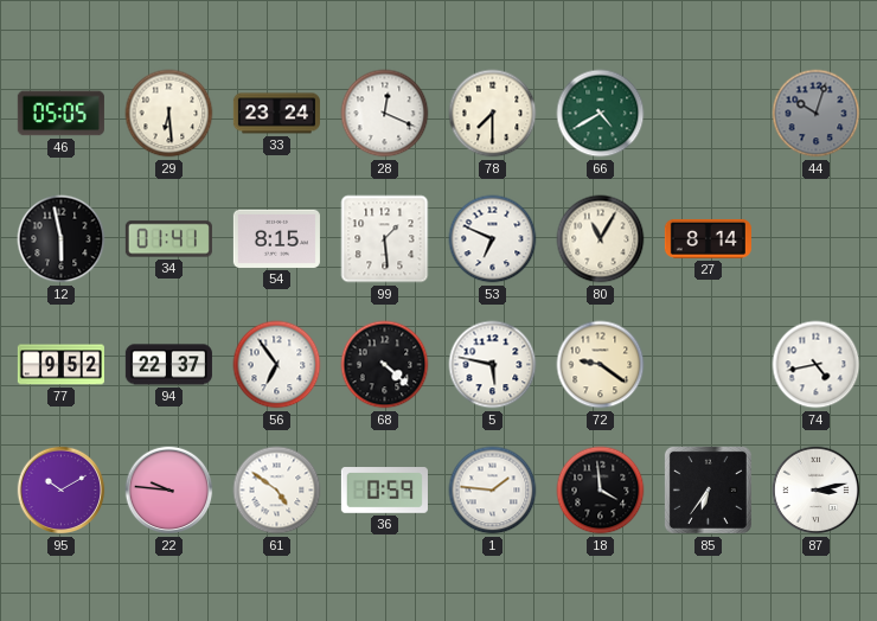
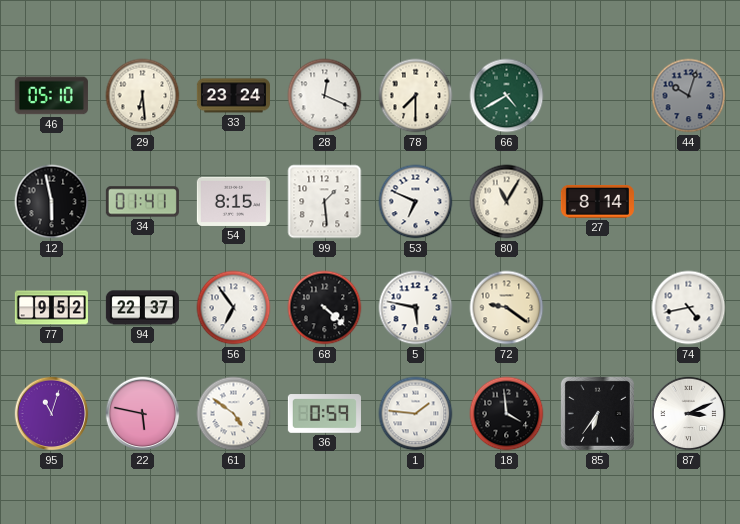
46: 05:05 -> 05:10 (51, 96)
95: 10:10 -> 11:03 (52, 414)
22: 9:46 -> 5:47 (143, 414)
87: 3:13 -> 3:11 (689, 414)
